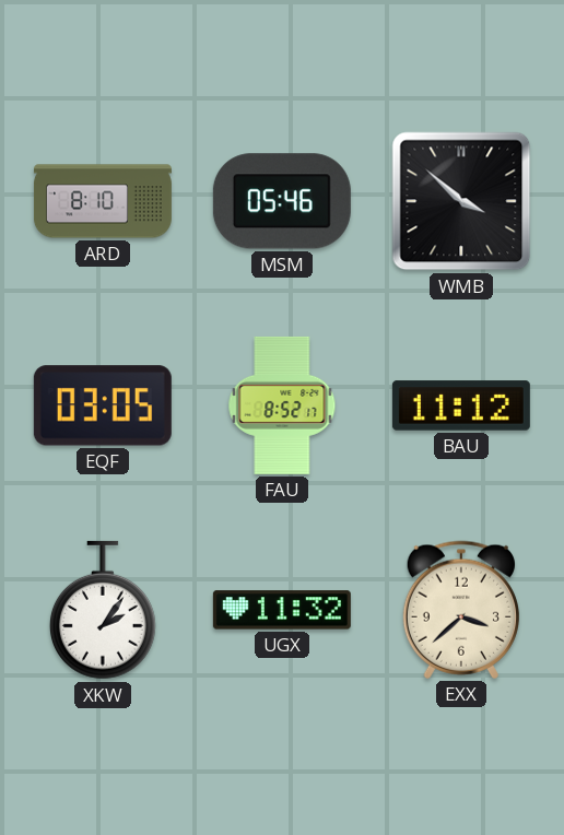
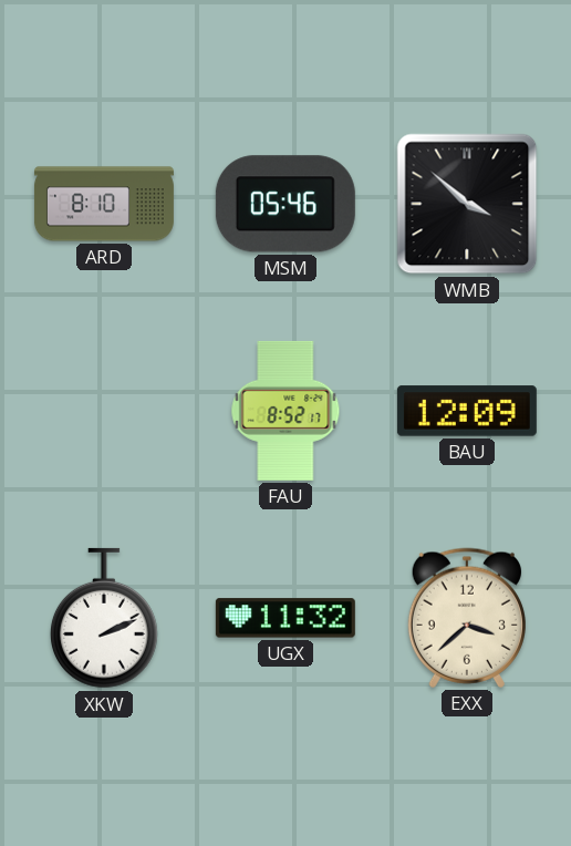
EQF: 03:05 -> none (103, 405)
BAU: 11:12 -> 12:09 (467, 411)
XKW: 2:06 -> 2:11 (104, 618)
